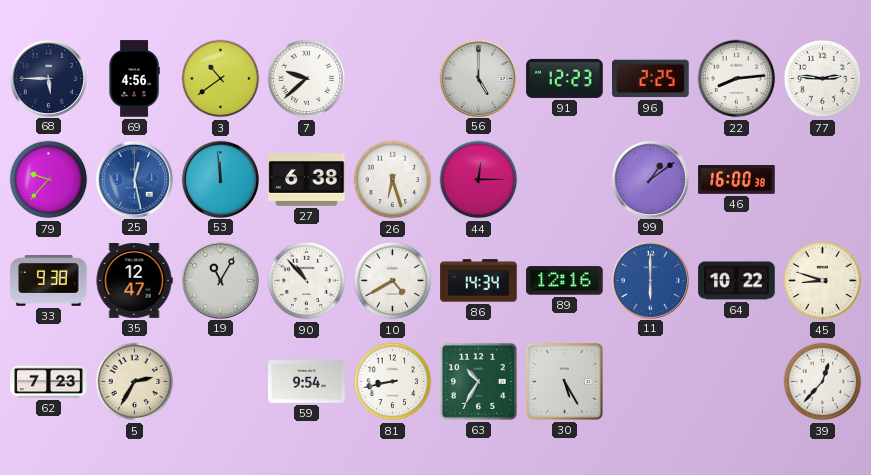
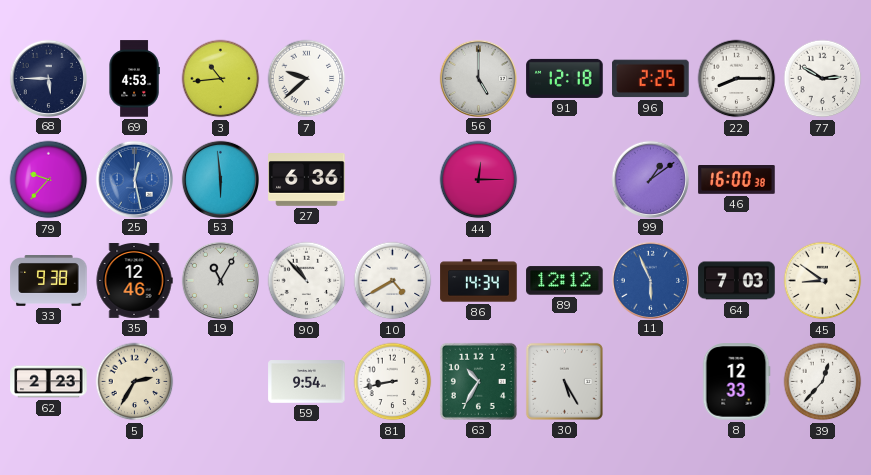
69: 4:56 -> 4:53 (134, 79)
3: 10:39 -> 10:44 (221, 79)
91: 12:23 -> 12:18 (565, 78)
22: 8:14 -> 8:15 (737, 79)
77: 2:46 -> 2:50 (823, 79)
53: 11:59 -> 5:59 (220, 179)
27: 6:38 -> 6:36 (307, 180)
26: 6:27 -> none (393, 180)
35: 12:47 -> 12:46 (134, 281)
89: 12:16 -> 12:12 (565, 281)
11: 6:00 -> 5:56 (650, 280)
64: 10:22 -> 7:03 (737, 281)
45: 8:48 -> 8:51 (823, 281)
62: 7:23 -> 2:23 (49, 382)
8: none -> 12:33 (736, 382)
